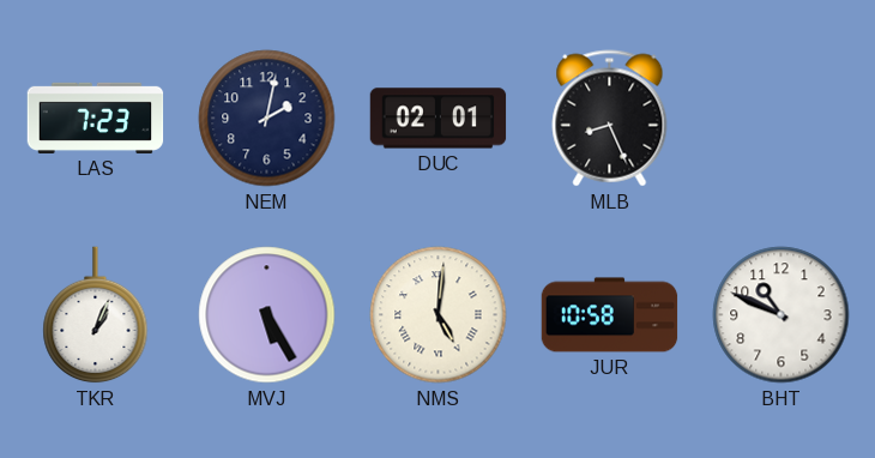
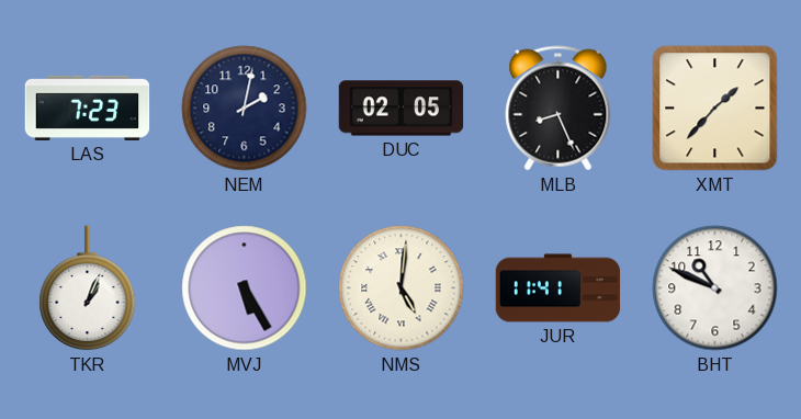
DUC: 02:01 -> 02:05 (402, 109)
XMT: none -> 1:37 (715, 109)
JUR: 10:58 -> 11:41 (559, 288)
